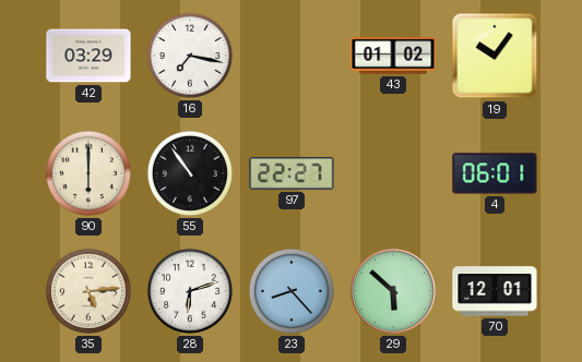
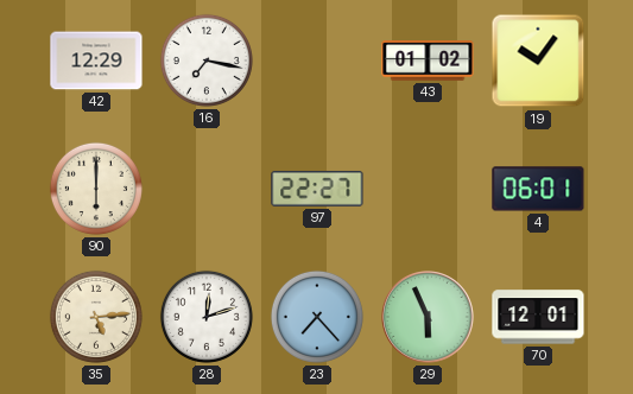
42: 03:29 -> 12:29 (96, 61)
55: 10:54 -> none (190, 173)
28: 6:12 -> 12:12 (207, 317)
23: 8:23 -> 7:23 (317, 317)
29: 5:52 -> 5:56 (428, 317)
